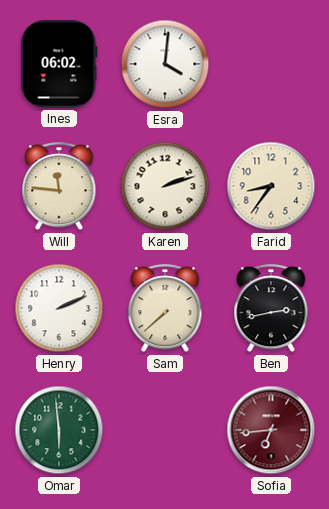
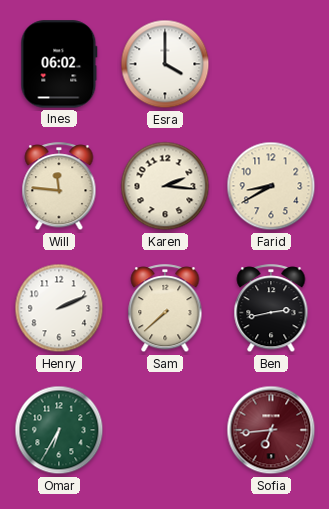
Esra: 4:01 -> 4:00 (165, 64)
Karen: 2:12 -> 2:16 (165, 186)
Farid: 8:36 -> 8:40 (271, 186)
Omar: 5:59 -> 6:35 (59, 430)
